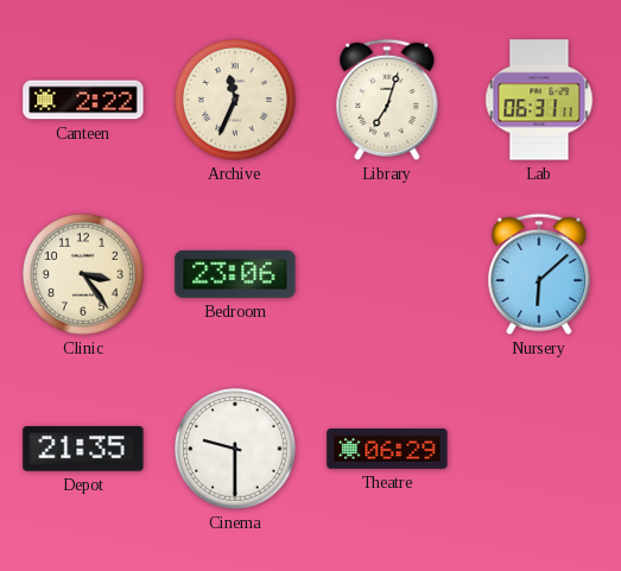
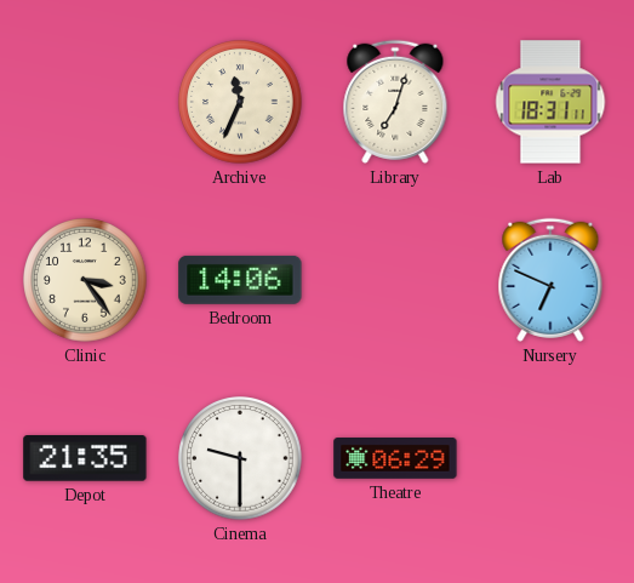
Canteen: 2:22 -> none (83, 100)
Lab: 06:31 -> 18:31 (550, 102)
Bedroom: 23:06 -> 14:06 (240, 280)
Nursery: 6:08 -> 6:49 (550, 280)
